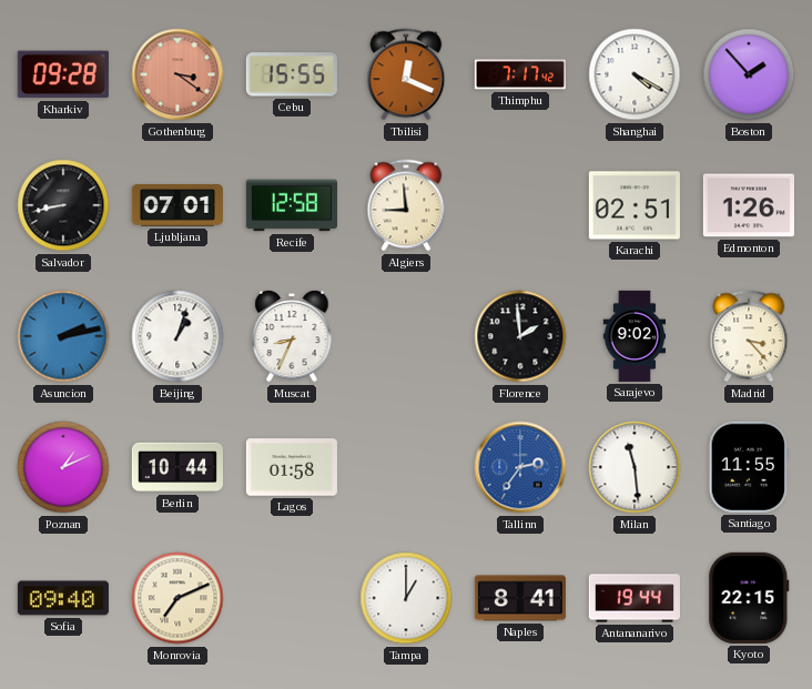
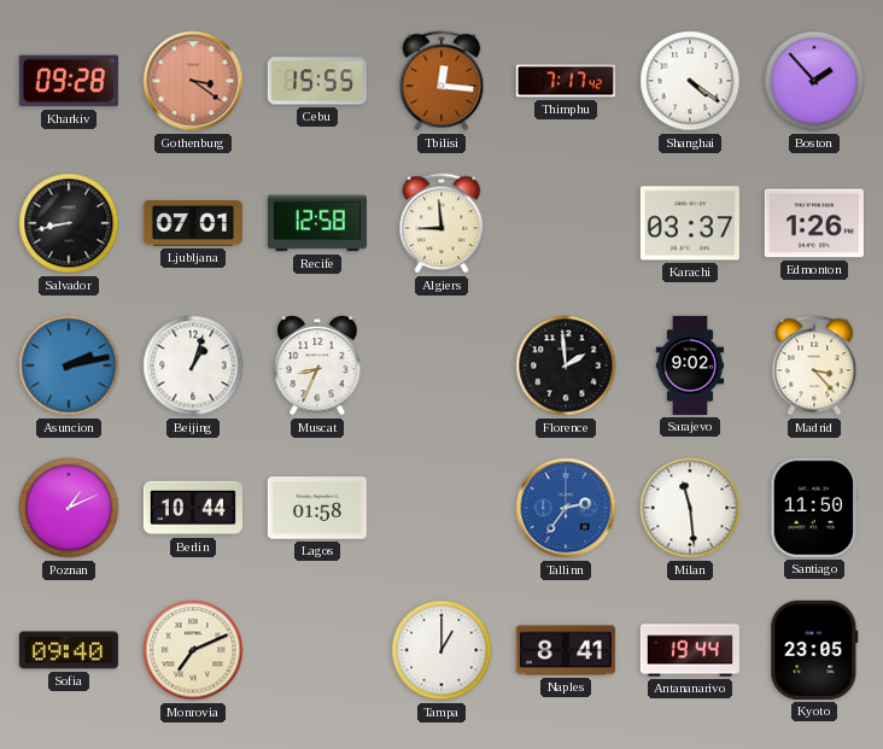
Tbilisi: 12:19 -> 12:16 (441, 81)
Shanghai: 4:20 -> 4:21 (690, 81)
Karachi: 02:51 -> 03:37 (690, 223)
Santiago: 11:55 -> 11:50 (813, 508)
Kyoto: 22:15 -> 23:05 (814, 650)
